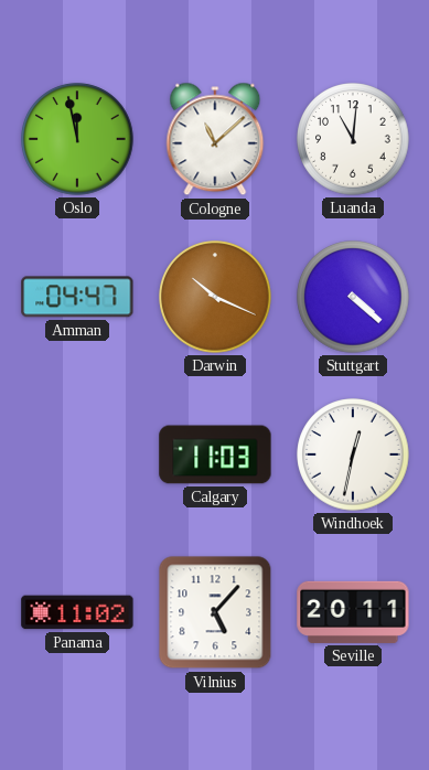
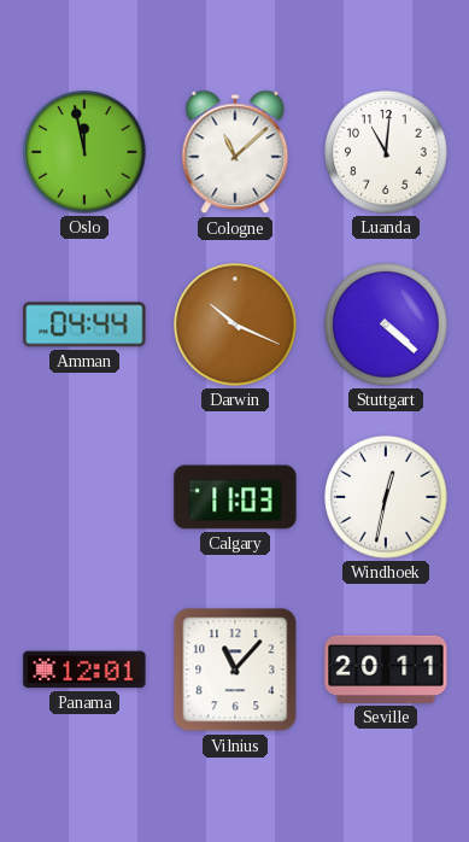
Amman: 04:47 -> 04:44 (84, 324)
Panama: 11:02 -> 12:01 (84, 669)
Vilnius: 5:07 -> 11:07 (235, 669)
